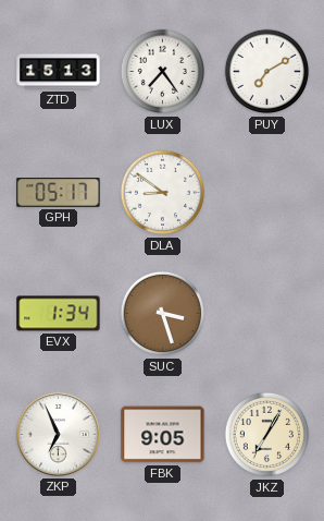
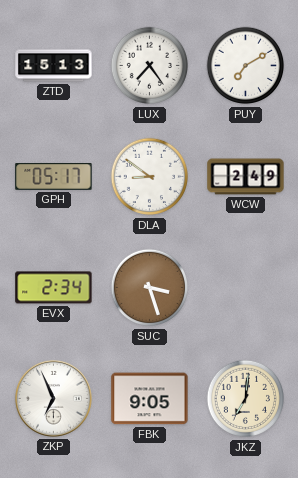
WCW: none -> 2:49 (246, 177)
EVX: 1:34 -> 2:34 (54, 288)
JKZ: 7:05 -> 7:01 (246, 399)
